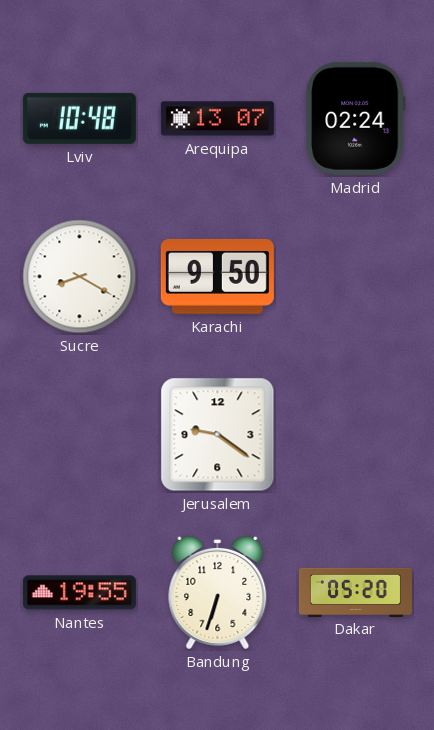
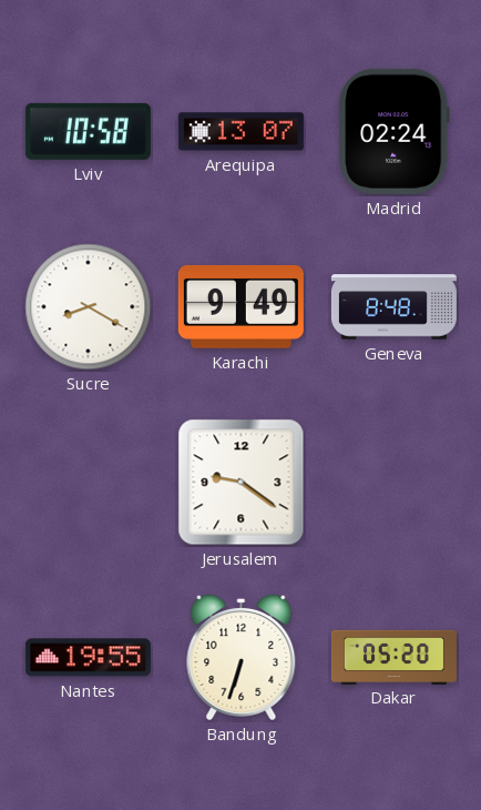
Lviv: 10:48 -> 10:58 (88, 131)
Karachi: 9:50 -> 9:49 (240, 306)
Geneva: none -> 8:48 (393, 307)
